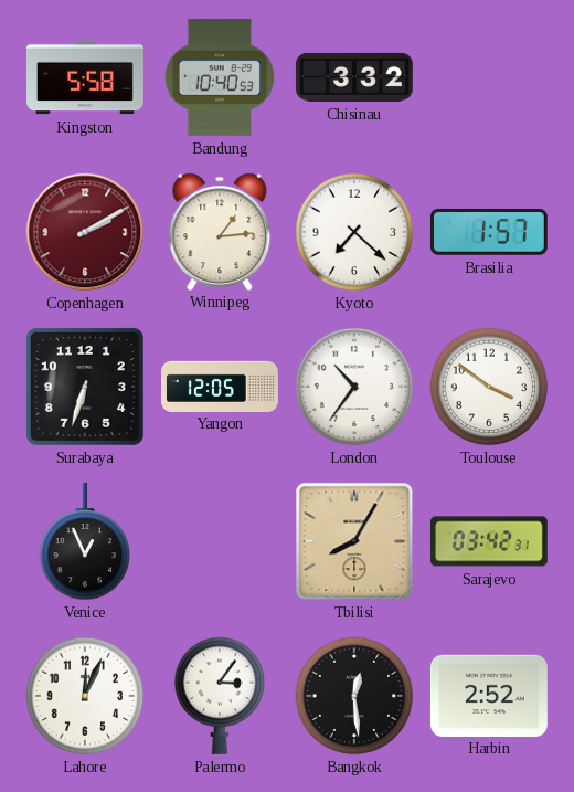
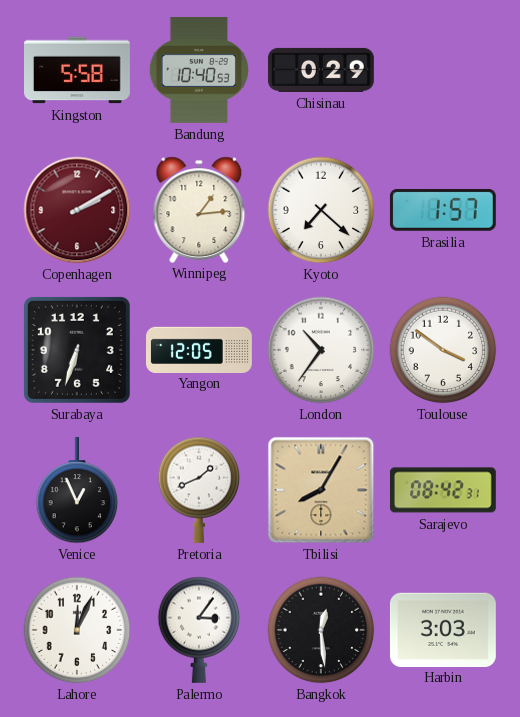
Chisinau: 3:32 -> 0:29 (321, 70)
Pretoria: none -> 1:41 (199, 490)
Sarajevo: 03:42 -> 08:42 (443, 490)
Harbin: 2:52 -> 3:03 (443, 629)
